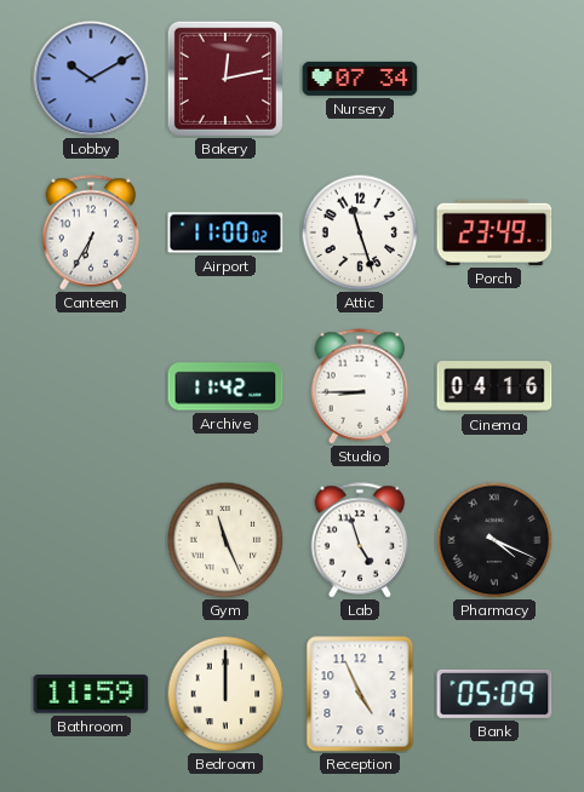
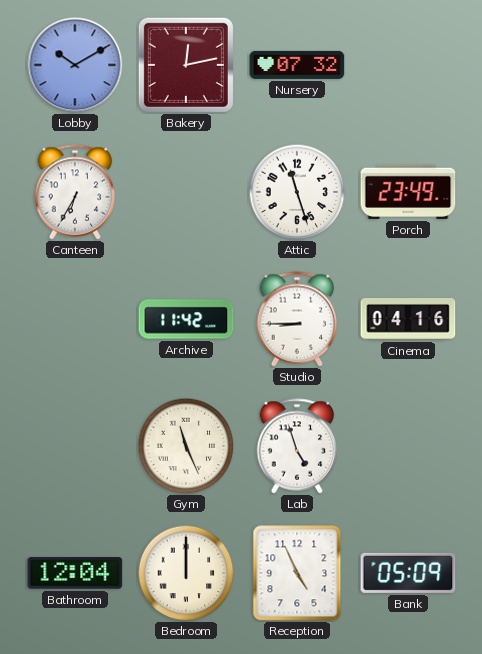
Nursery: 07:34 -> 07:32 (297, 65)
Airport: 11:00 -> none (225, 233)
Pharmacy: 4:19 -> none (494, 540)
Bathroom: 11:59 -> 12:04 (75, 573)
